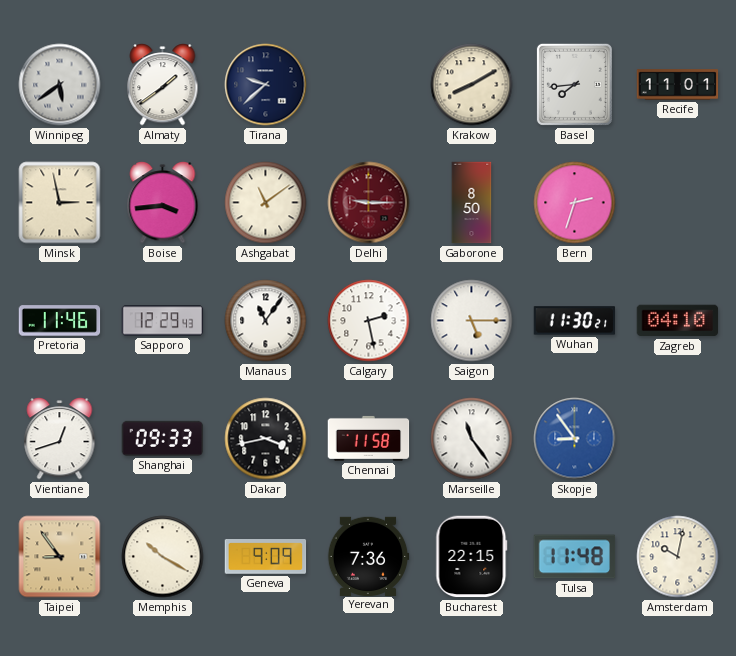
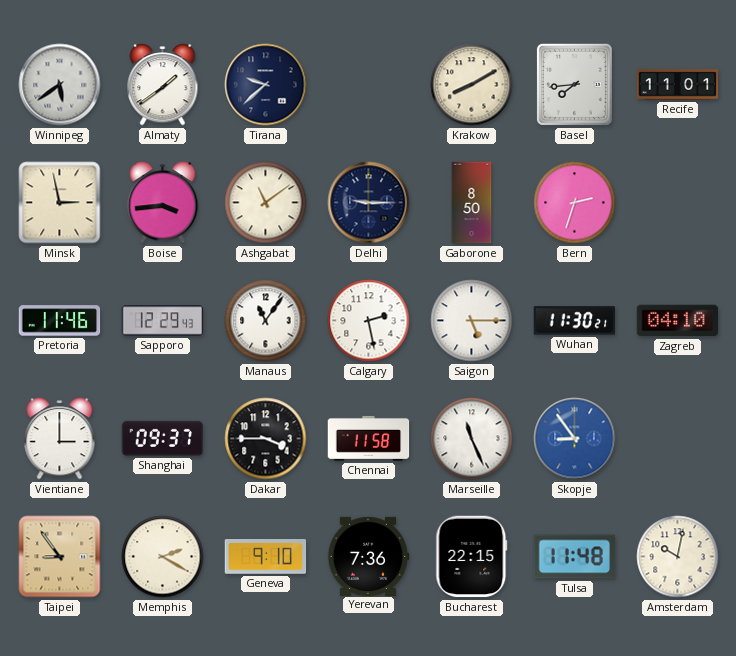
Delhi dial: burgundy -> navy (369, 203)
Vientiane: 12:42 -> 3:00 (60, 439)
Shanghai: 09:33 -> 09:37 (163, 438)
Dakar: 3:43 -> 3:45 (266, 439)
Marseille: 11:24 -> 11:26 (472, 439)
Memphis: 10:20 -> 2:20 (163, 557)
Geneva: 9:09 -> 9:10 (266, 557)
